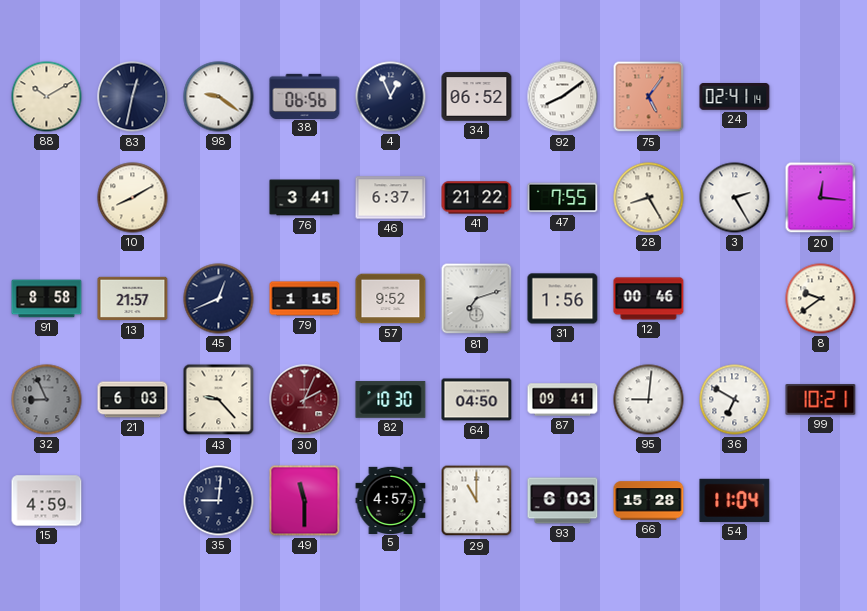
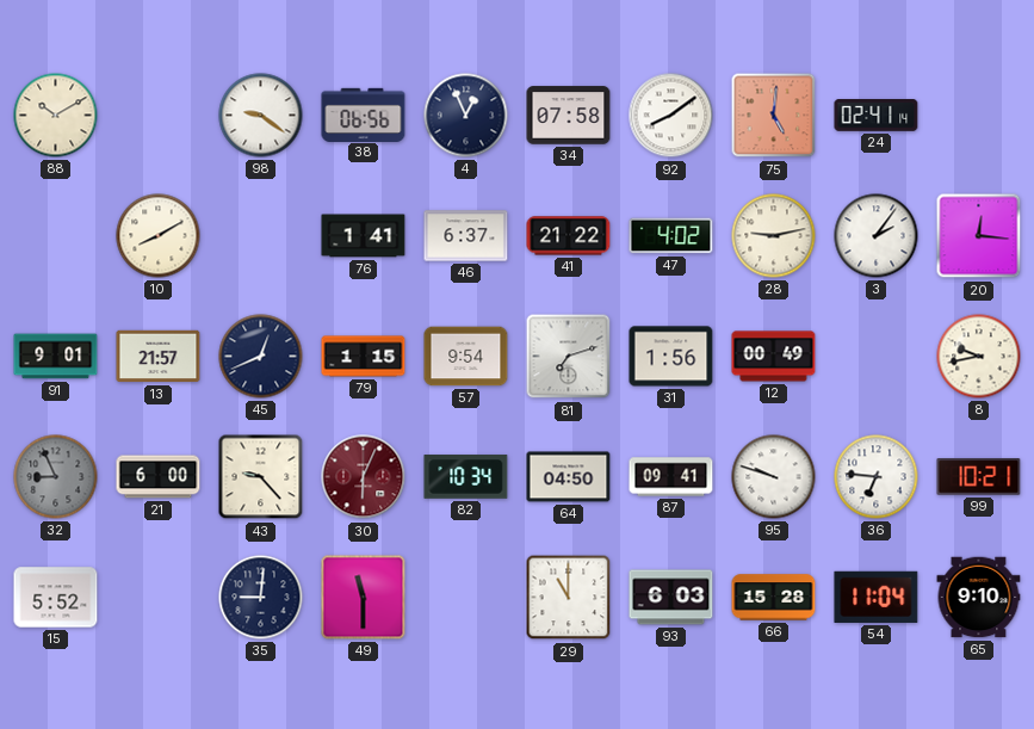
83: 12:32 -> none (133, 97)
34: 06:52 -> 07:58 (569, 116)
75: 5:06 -> 5:01 (774, 116)
76: 3:41 -> 1:41 (364, 236)
47: 7:55 -> 4:02 (671, 236)
28: 8:25 -> 9:13 (774, 236)
3: 2:25 -> 2:06 (877, 236)
91: 8:58 -> 9:01 (56, 357)
57: 9:52 -> 9:54 (466, 357)
12: 00:46 -> 00:49 (774, 357)
8: 9:39 -> 9:43 (979, 357)
21: 6:03 -> 6:00 (159, 477)
30: 2:04 -> 6:04 (364, 477)
82: 10:30 -> 10:34 (466, 477)
95: 9:01 -> 9:48 (774, 477)
36: 6:50 -> 6:46 (877, 477)
15: 4:59 -> 5:52 (56, 598)
5: 4:57 -> none (391, 500)
65: none -> 9:10 (979, 598)
